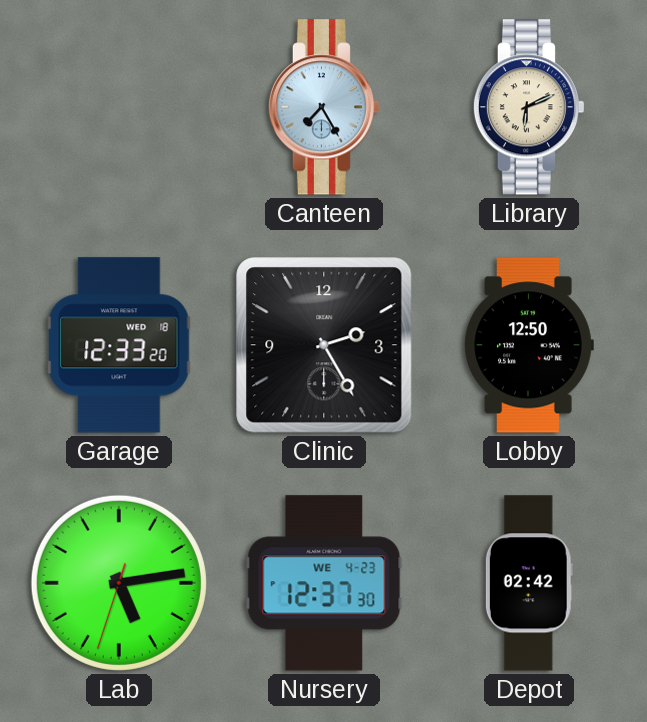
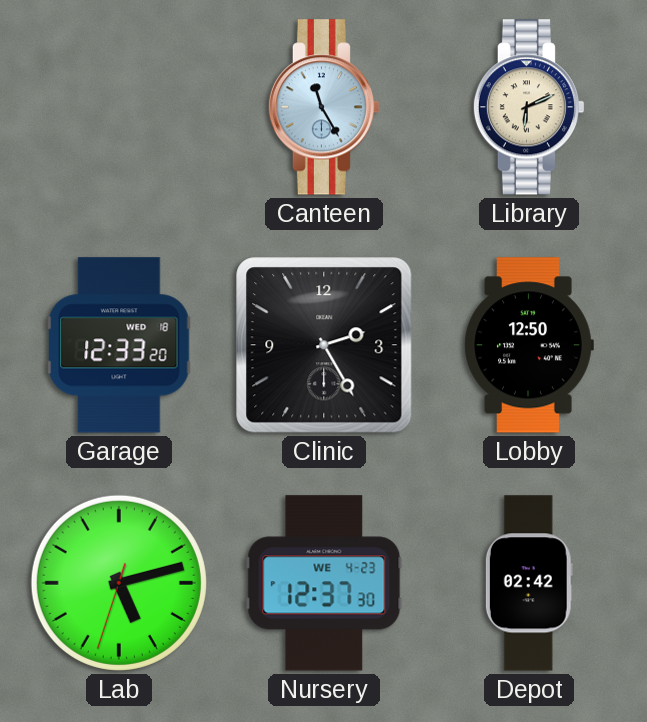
Canteen: 7:25 -> 11:25 (324, 107)
Lab: 5:13 -> 5:12 (119, 583)
